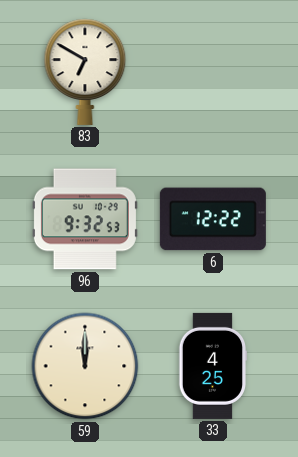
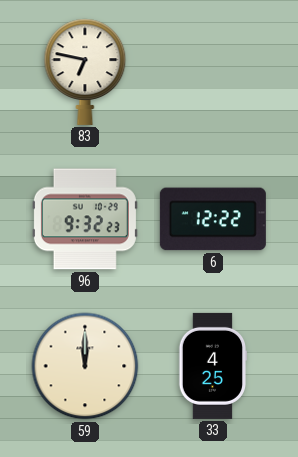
83: 6:50 -> 6:47 (85, 72)
96: 9:32:53 -> 9:32:23 (85, 219)
